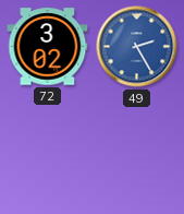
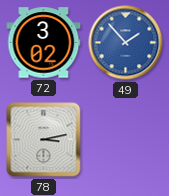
49: 2:25 -> 1:53 (126, 43)
78: none -> 3:13 (44, 140)
